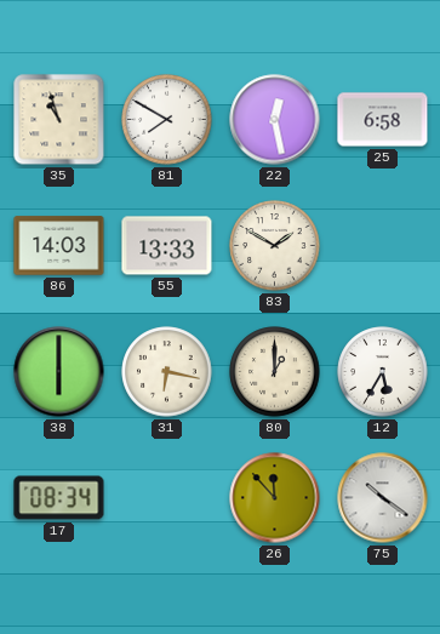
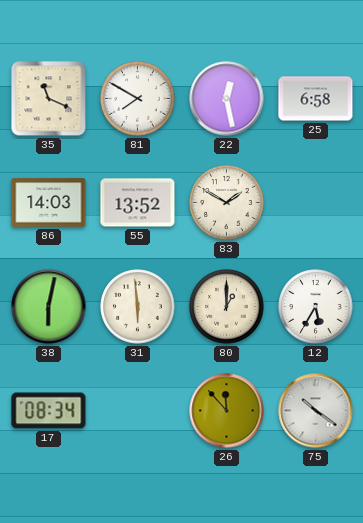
35: 10:57 -> 11:19 (49, 99)
55: 13:33 -> 13:52 (138, 203)
38: 6:00 -> 6:02 (49, 307)
31: 6:17 -> 5:59 (138, 307)
